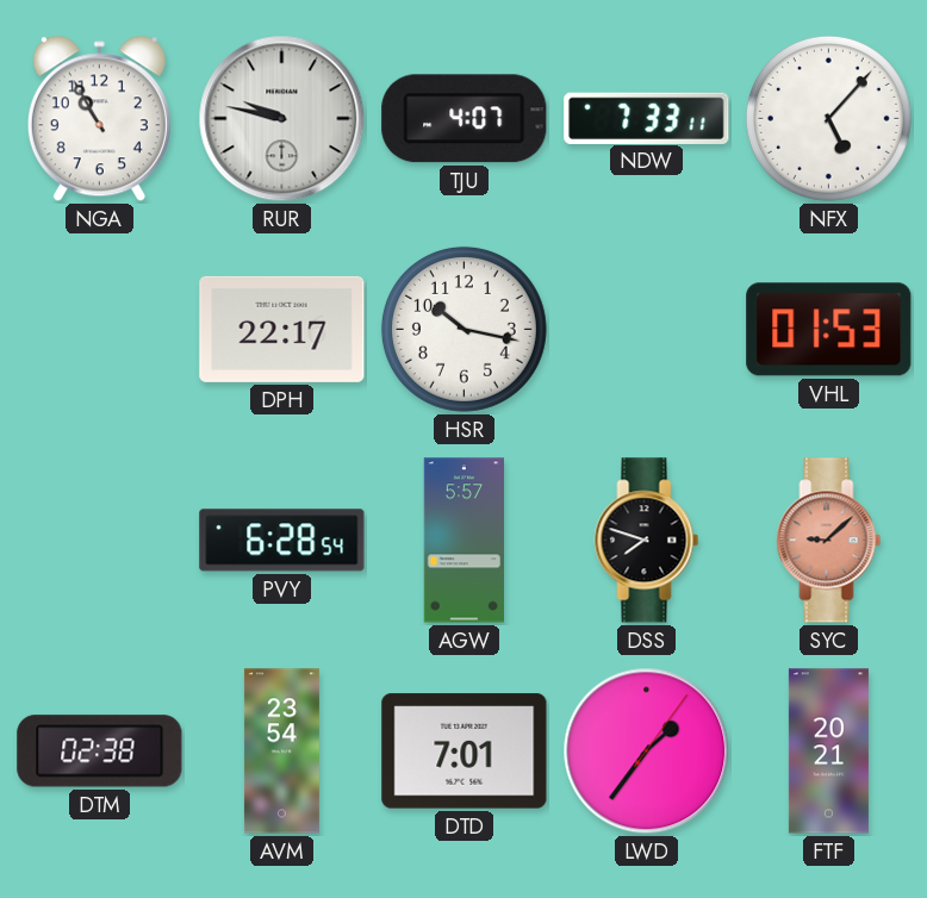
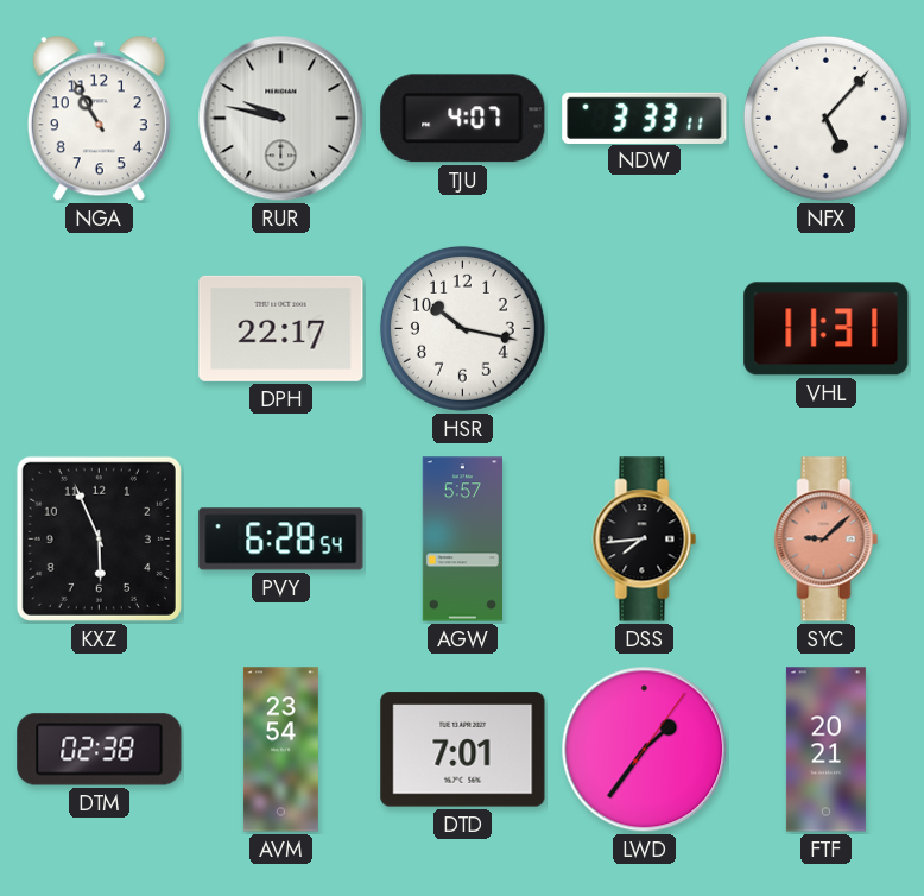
NDW: 7:33 -> 3:33 (645, 118)
VHL: 01:53 -> 11:31 (827, 329)
KXZ: none -> 5:56 (99, 538)
DSS: 7:48 -> 7:44 (645, 540)
